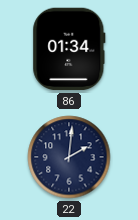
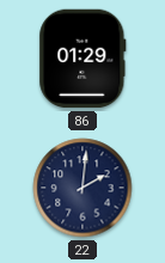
86: 01:34 -> 01:29 (82, 59)
